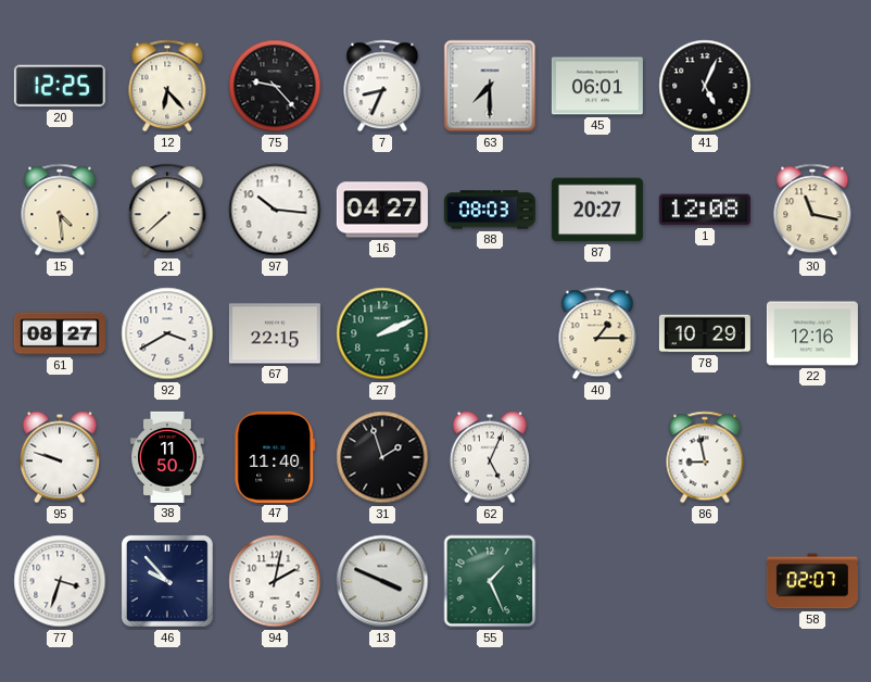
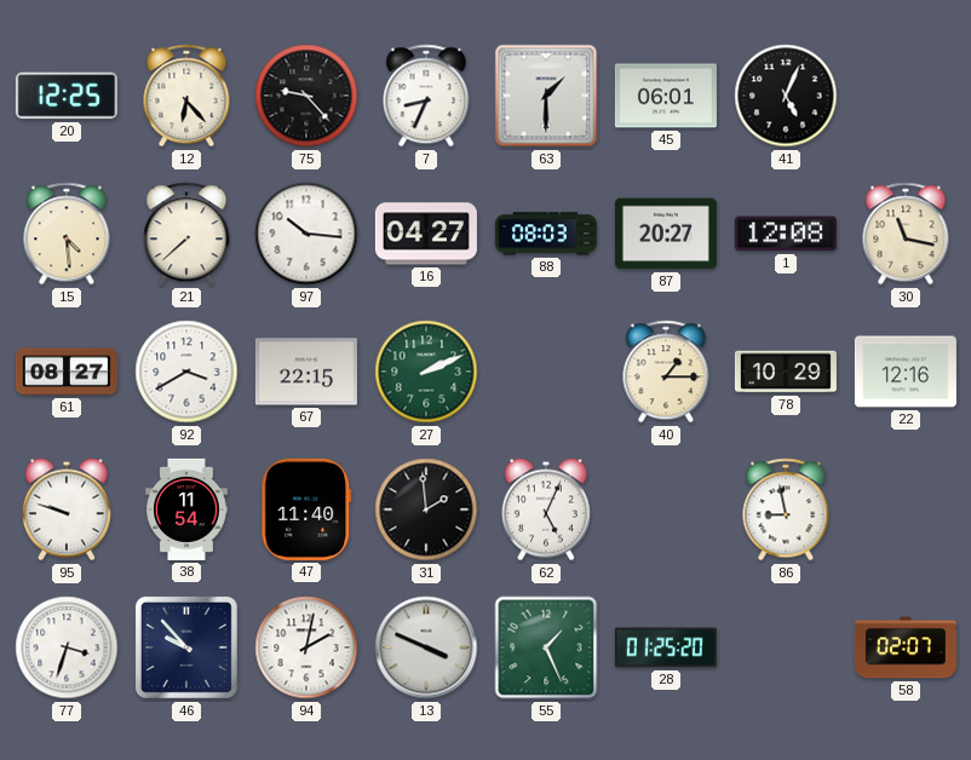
63: 7:30 -> 1:30 (546, 96)
38: 11:50 -> 11:54 (186, 509)
31: 1:57 -> 1:59 (426, 509)
28: none -> 01:25 (666, 647)
